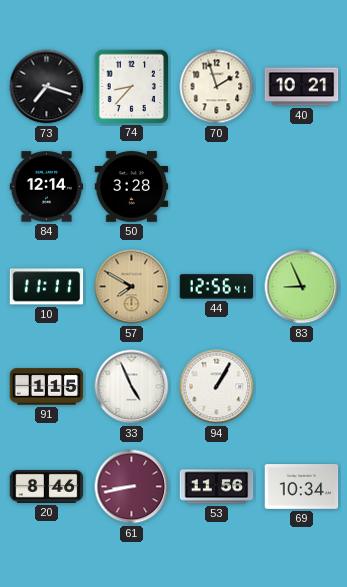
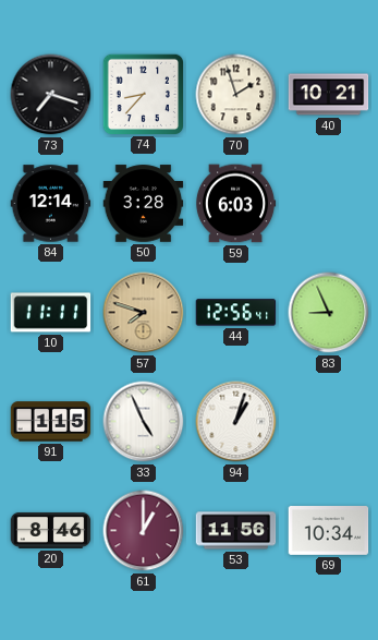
59: none -> 6:03 (235, 204)
57: 7:50 -> 7:48 (144, 313)
94: 1:05 -> 1:03 (236, 422)
61: 8:43 -> 1:00 (144, 531)
